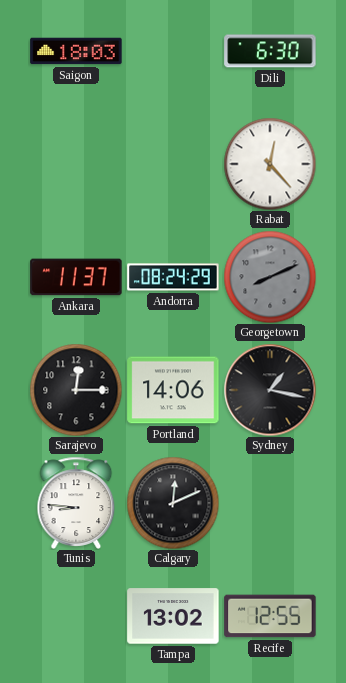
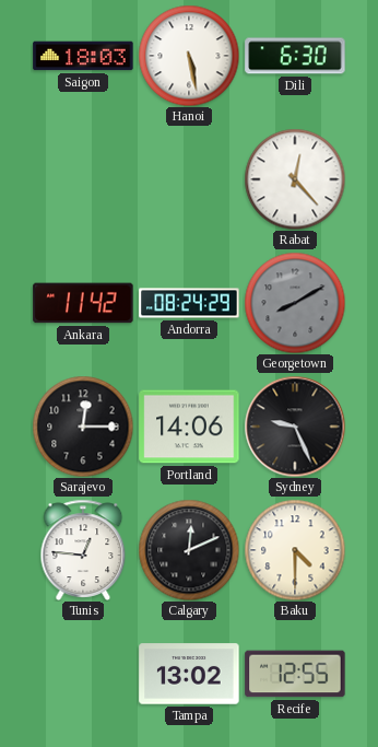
Hanoi: none -> 5:28 (189, 56)
Ankara: 11:37 -> 11:42 (83, 303)
Georgetown: 8:11 -> 8:10 (295, 303)
Sydney: 1:17 -> 9:26 (295, 427)
Tunis: 8:46 -> 12:46 (83, 550)
Baku: none -> 4:30 (295, 550)
